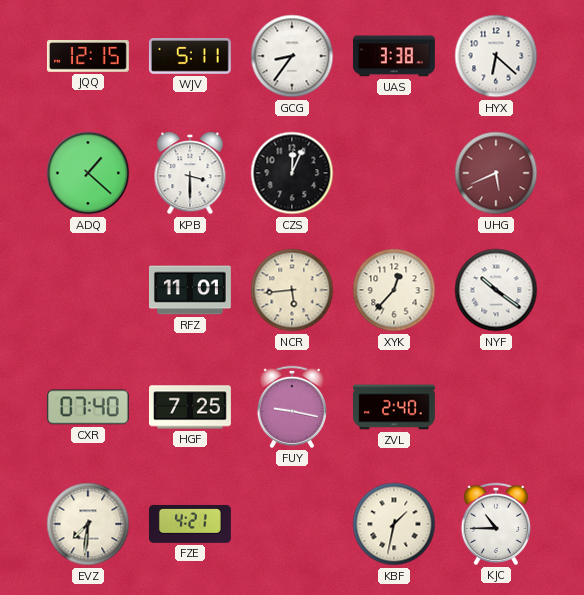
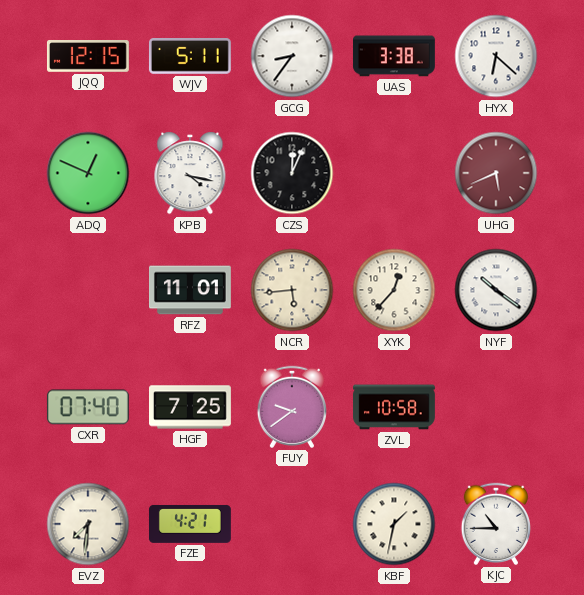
ADQ: 1:22 -> 12:49 (88, 173)
KPB: 3:30 -> 4:17 (190, 173)
FUY: 9:17 -> 9:39 (291, 407)
ZVL: 2:40 -> 10:58 (394, 407)
